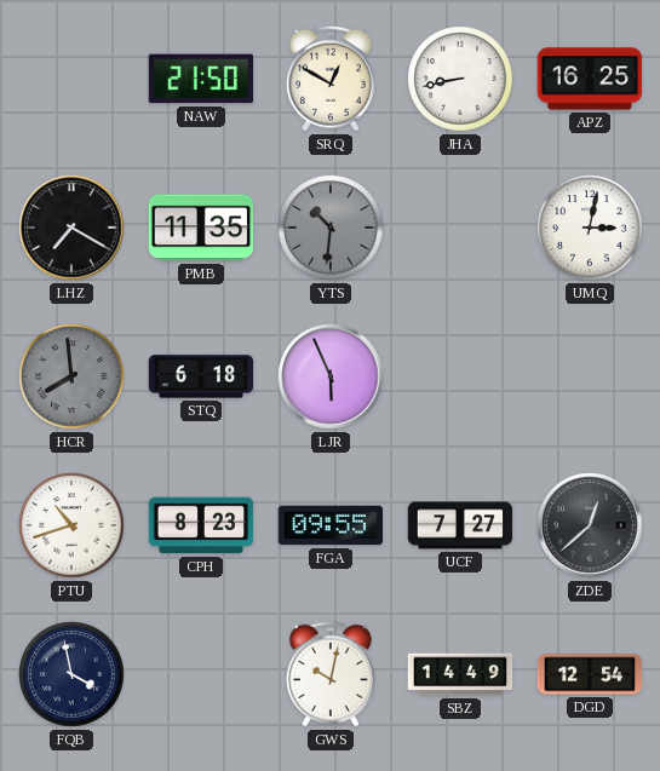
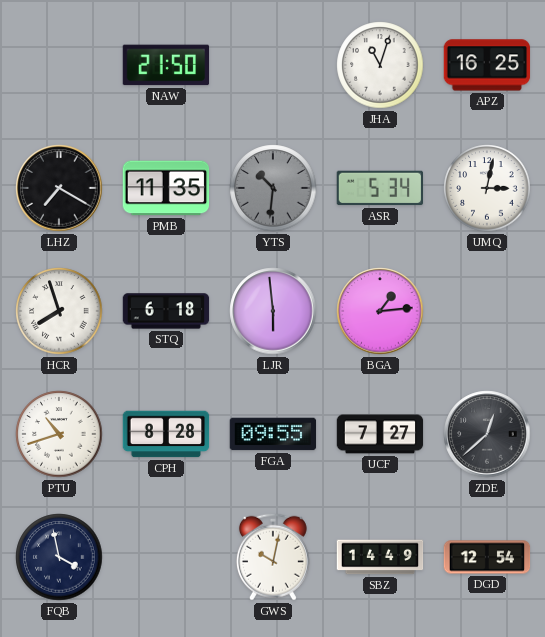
SRQ: 12:50 -> none (331, 79)
JHA: 8:43 -> 11:03 (380, 65)
ASR: none -> 5:34 (379, 188)
HCR: 7:59 -> 7:57 (59, 311)
HCR dial: grey -> white (59, 311)
LJR: 5:56 -> 5:59 (273, 311)
BGA: none -> 1:14 (380, 311)
CPH: 8:23 -> 8:28 (166, 434)
